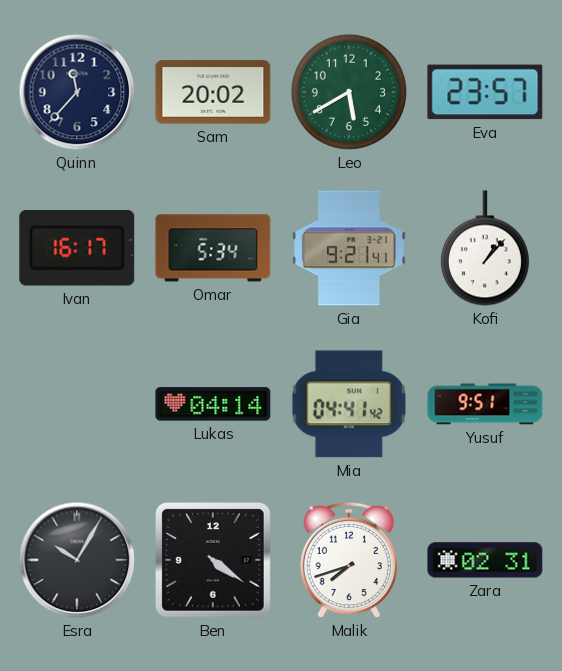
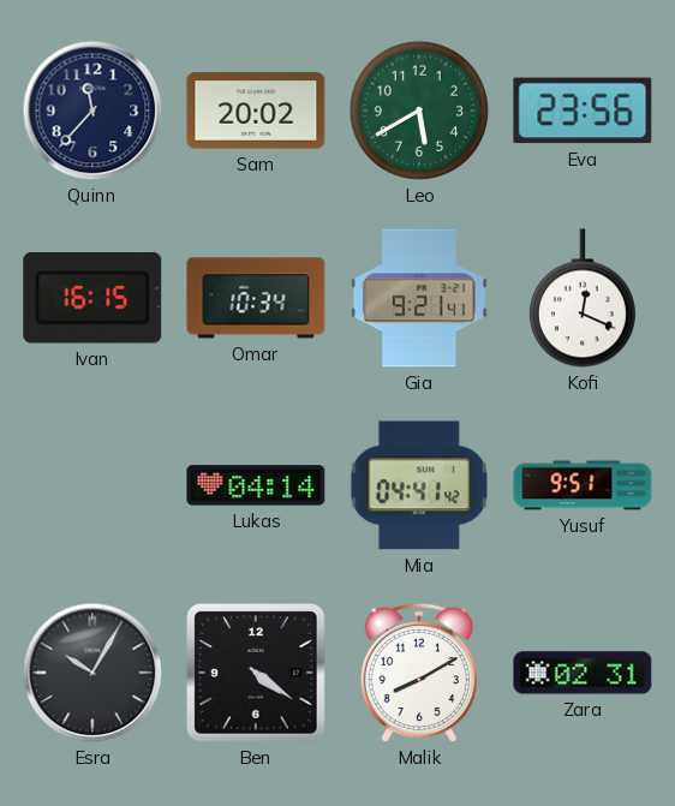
Eva: 23:57 -> 23:56 (583, 111)
Ivan: 16:17 -> 16:15 (92, 299)
Omar: 5:34 -> 10:34 (256, 298)
Kofi: 1:07 -> 12:19 (583, 298)
Malik: 7:42 -> 8:10 (419, 673)
